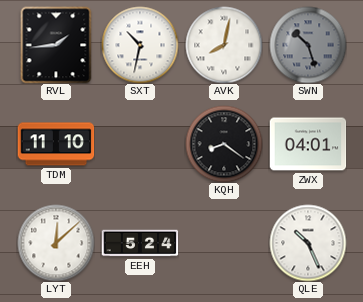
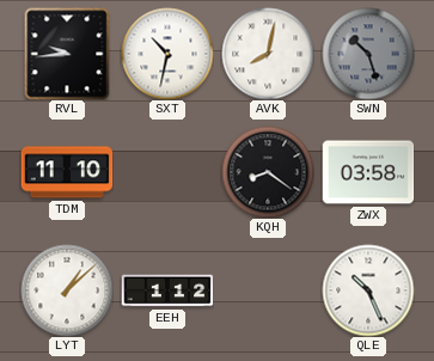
RVL: 1:44 -> 9:44 (67, 54)
ZWX: 04:01 -> 03:58 (368, 172)
LYT: 12:08 -> 1:08 (67, 290)
EEH: 5:24 -> 1:12 (167, 290)
